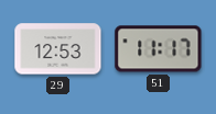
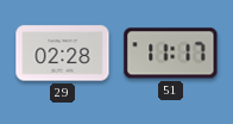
29: 12:53 -> 02:28 (63, 54)
